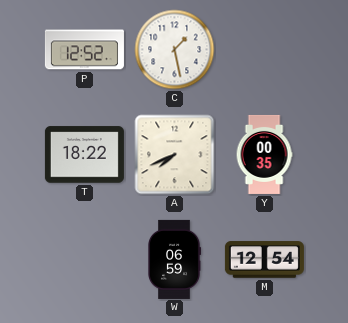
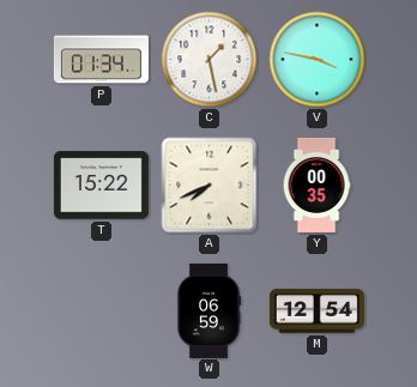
P: 12:52 -> 01:34 (101, 60)
V: none -> 3:47 (318, 60)
T: 18:22 -> 15:22 (101, 186)
